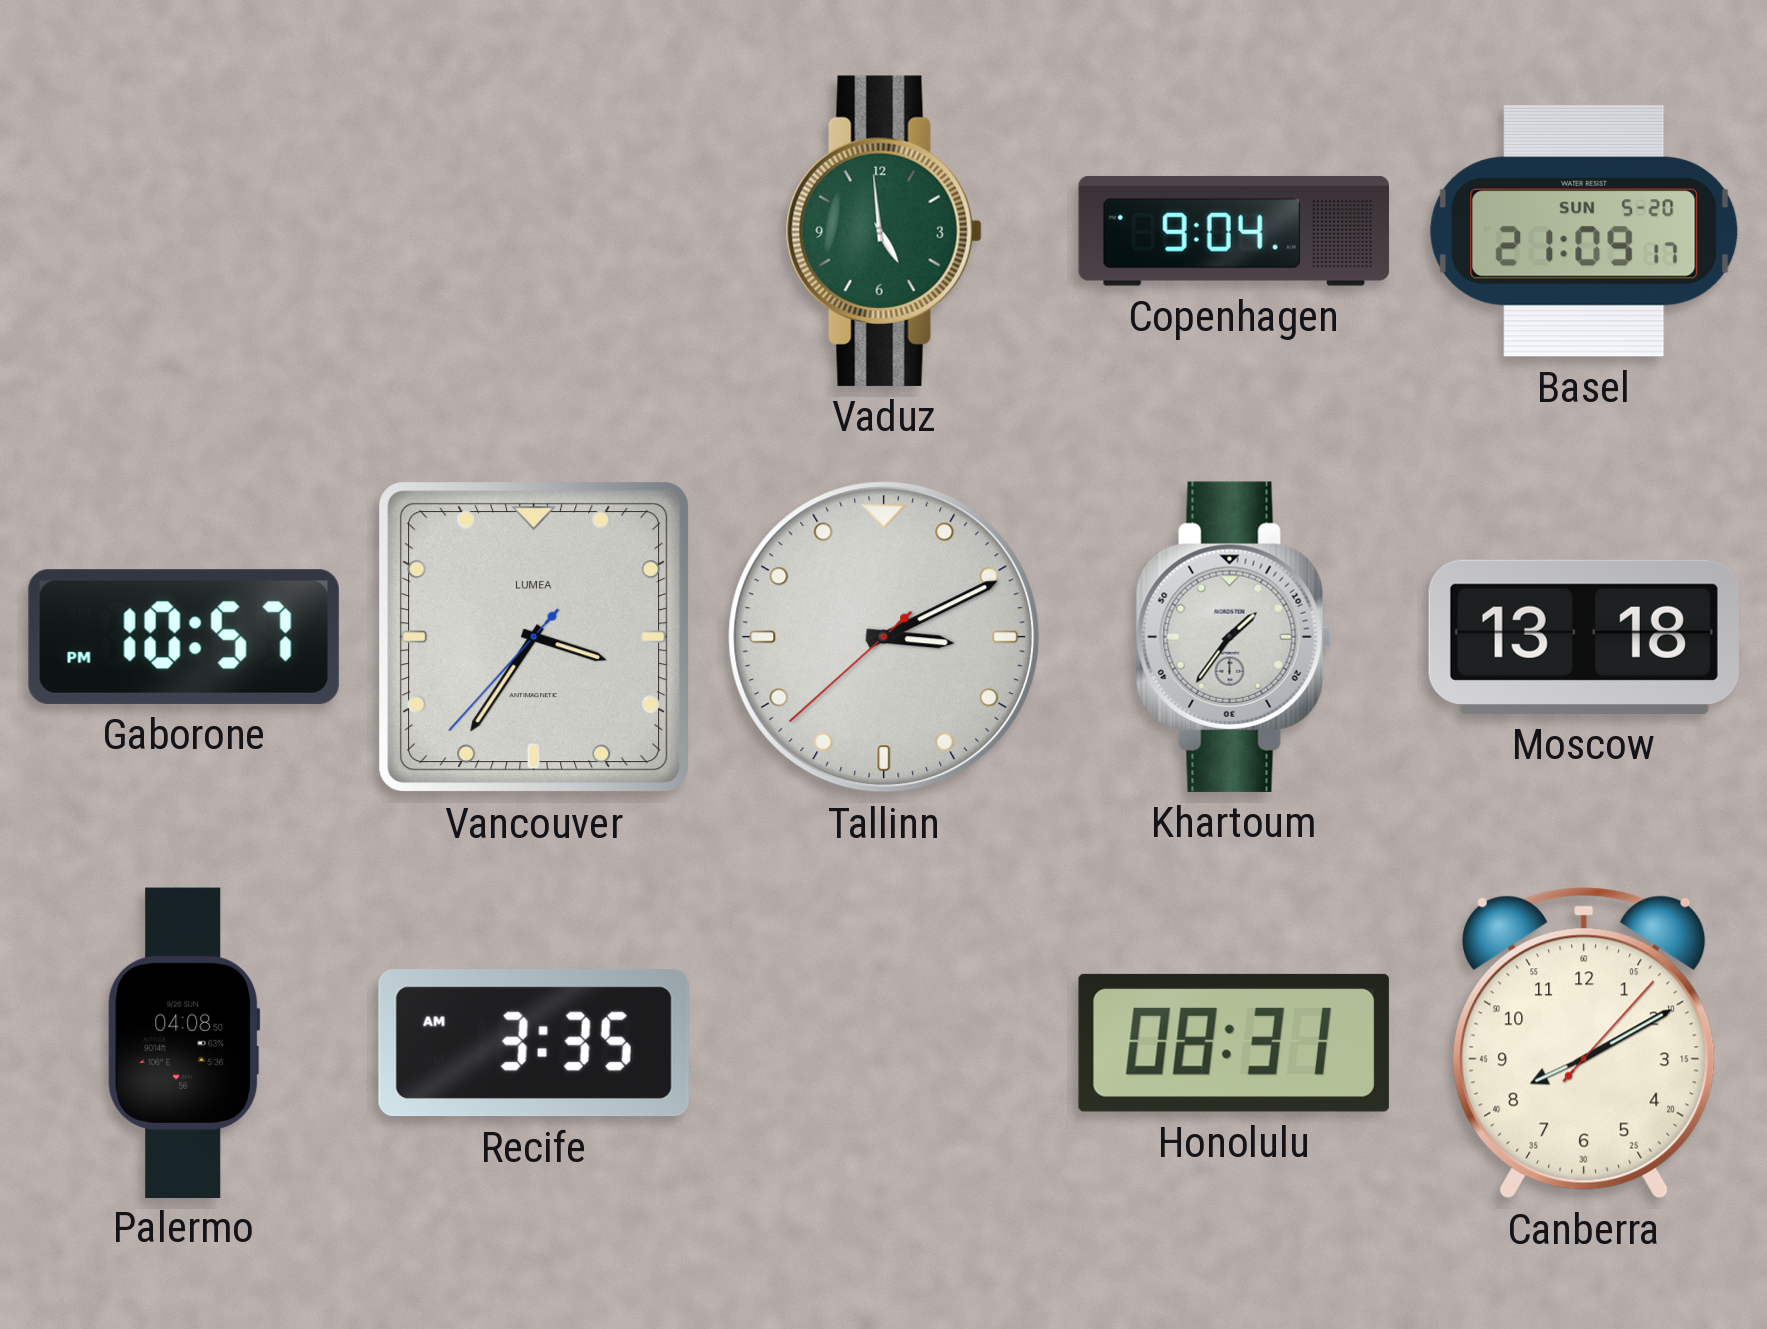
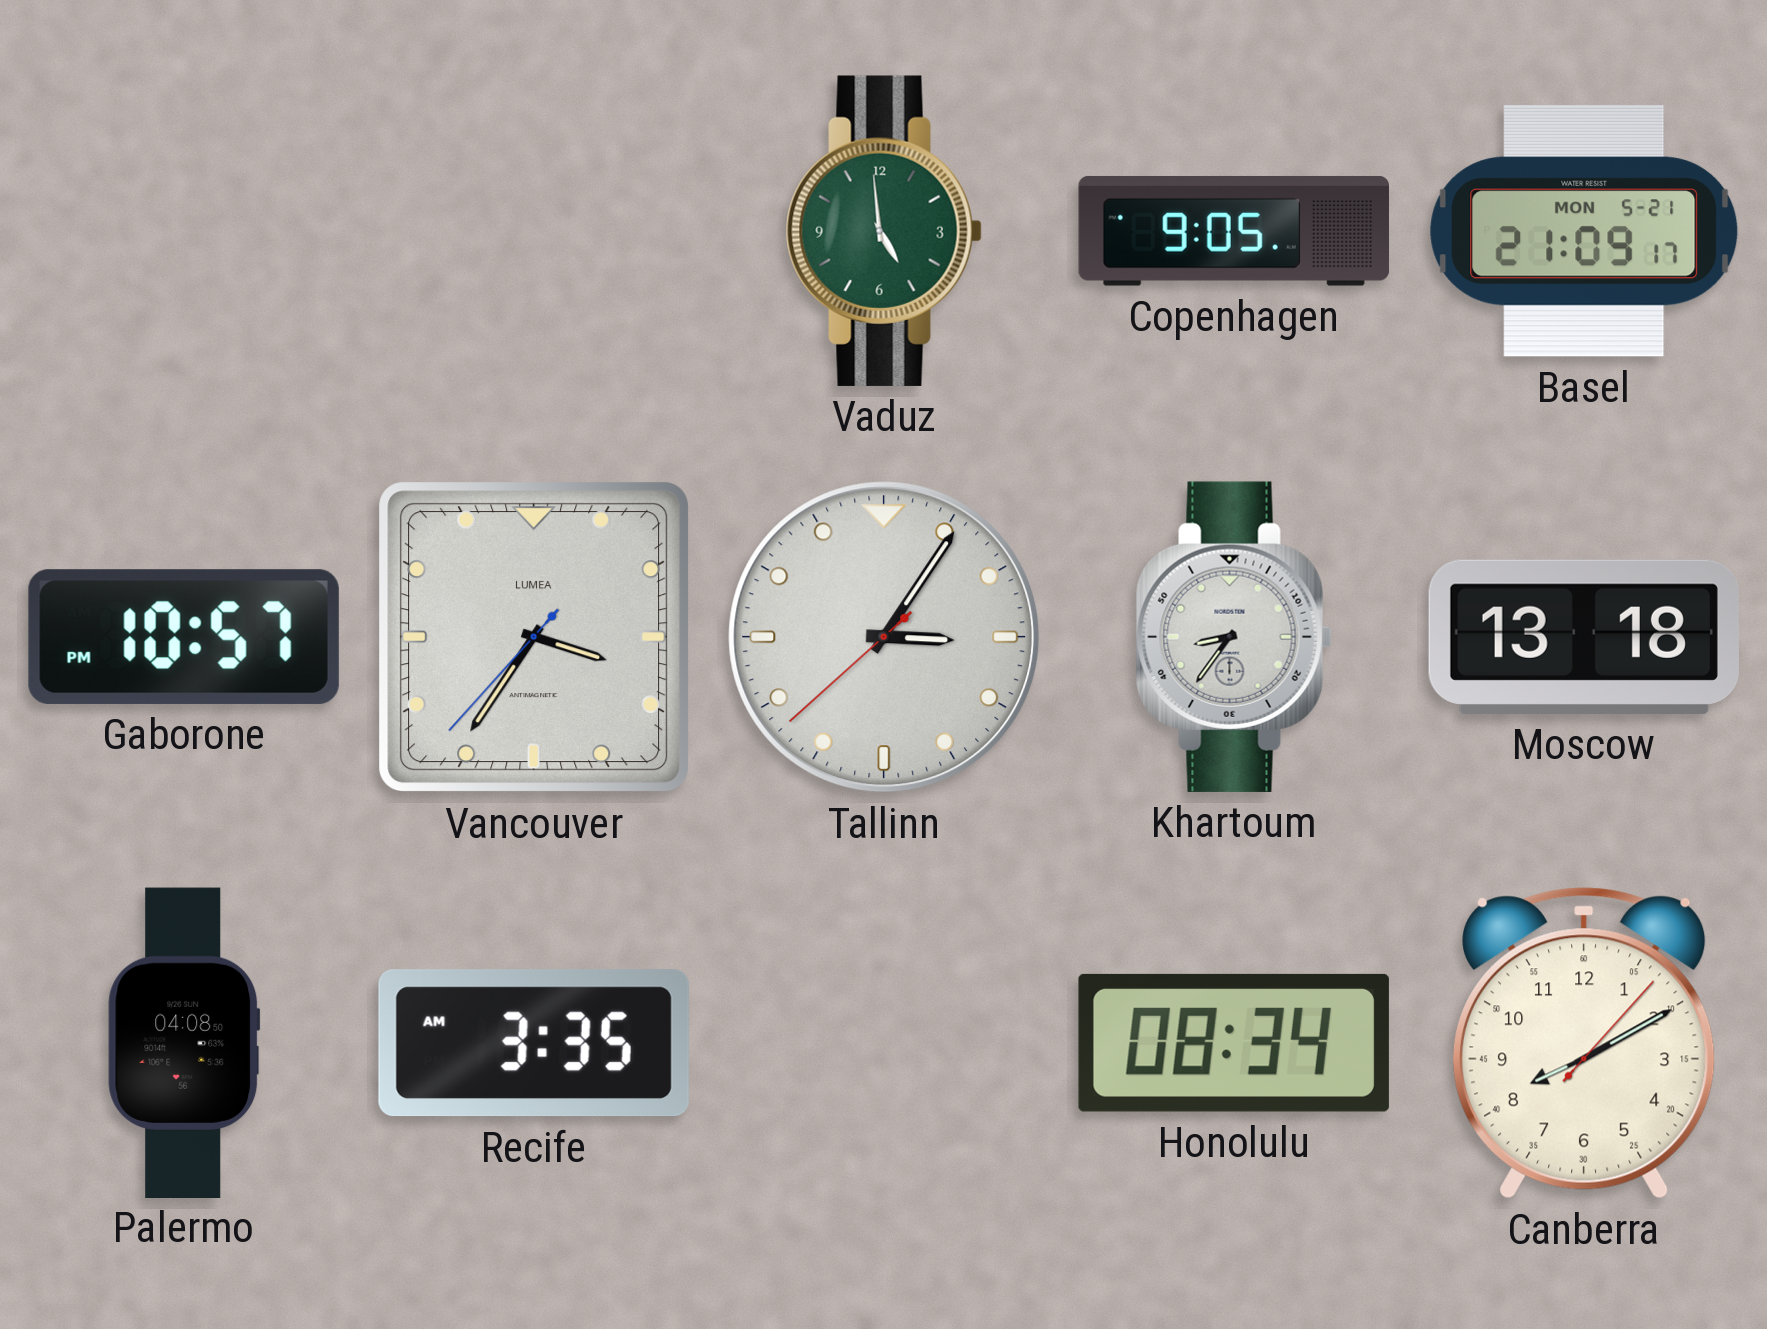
Copenhagen: 9:04 -> 9:05 (1234, 231)
Basel date: SUN 5-20 -> MON 5-21 (1584, 231)
Tallinn: 3:10 -> 3:05 (884, 637)
Khartoum: 1:36 -> 8:36 (1234, 637)
Honolulu: 08:31 -> 08:34 (1234, 1043)
